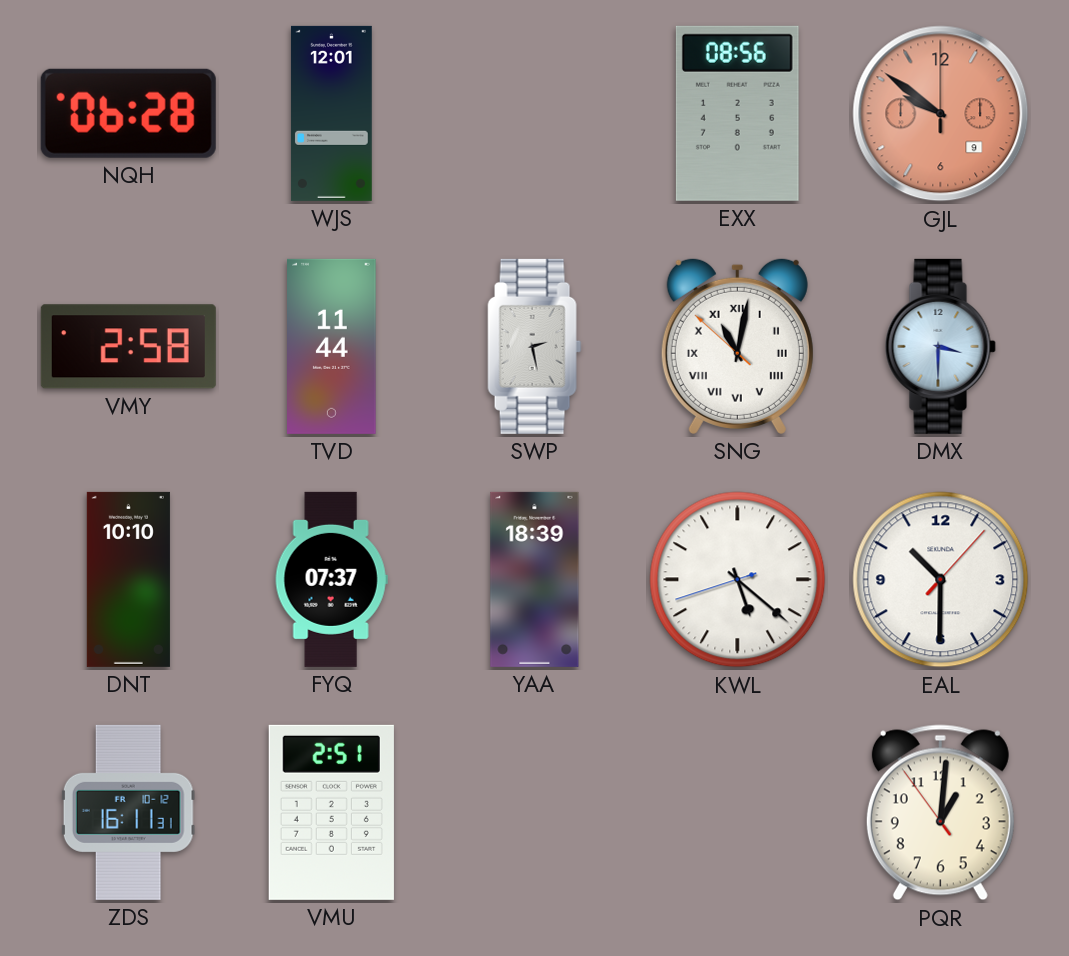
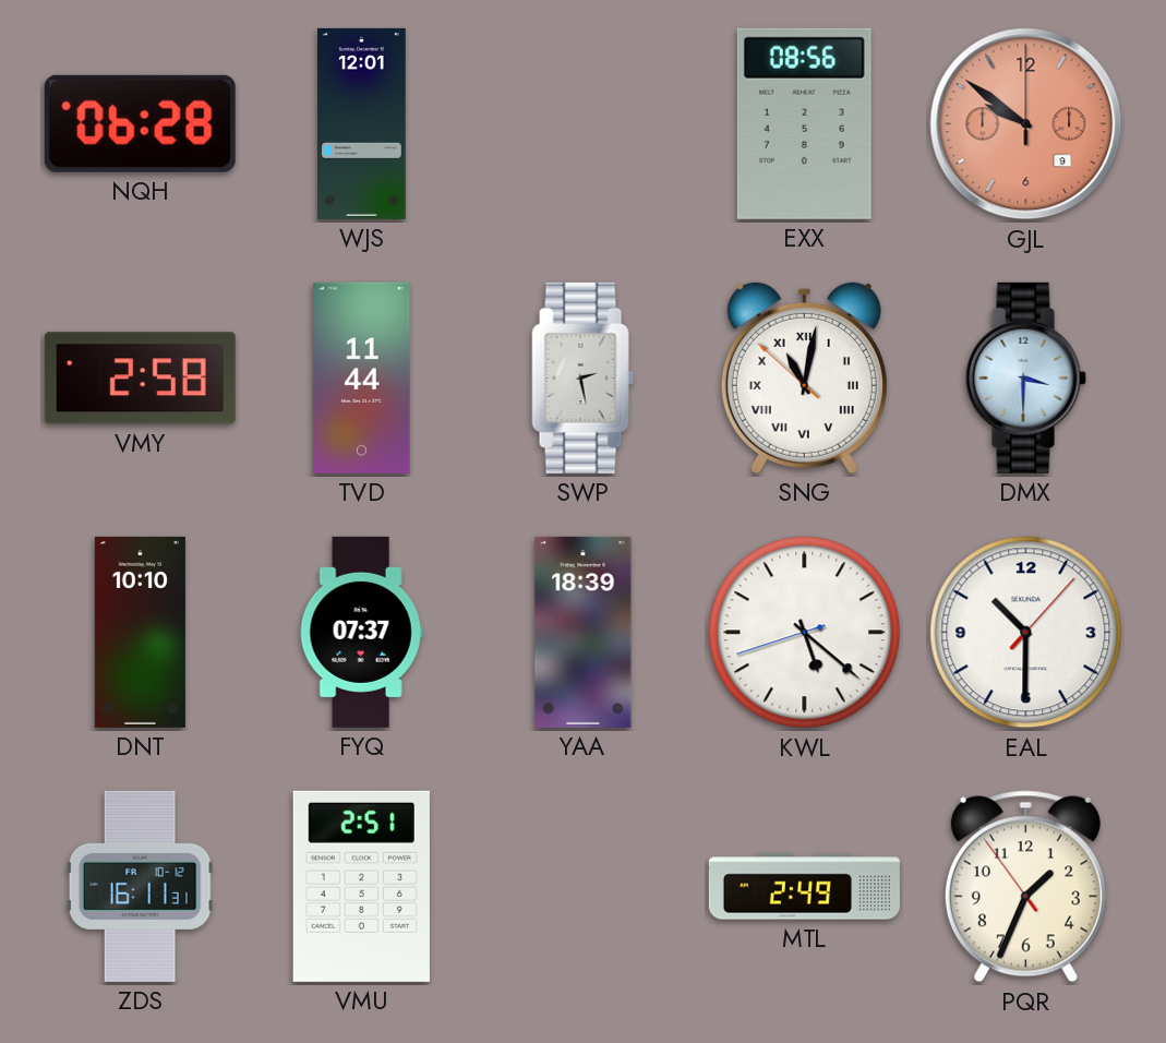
MTL: none -> 2:49 (804, 887)
PQR: 1:00 -> 1:33 (1025, 887)
